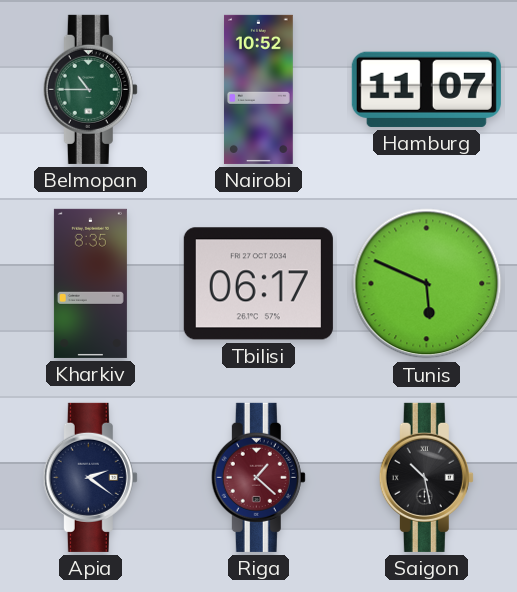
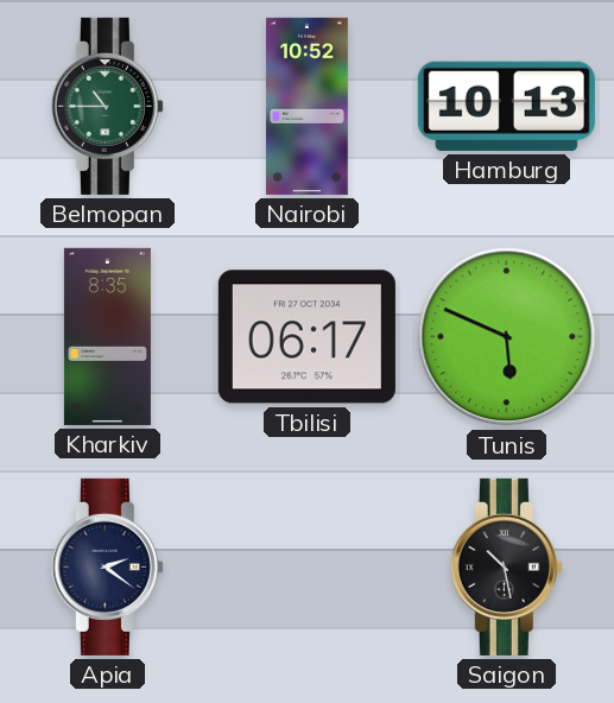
Hamburg: 11:07 -> 10:13 (506, 106)
Riga: 1:22 -> none (258, 477)
